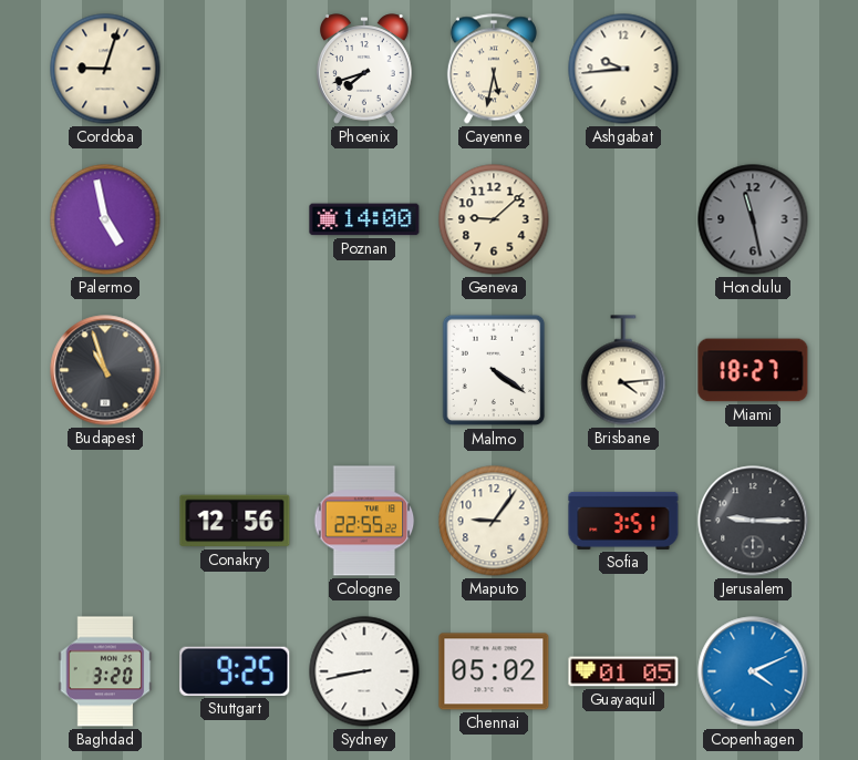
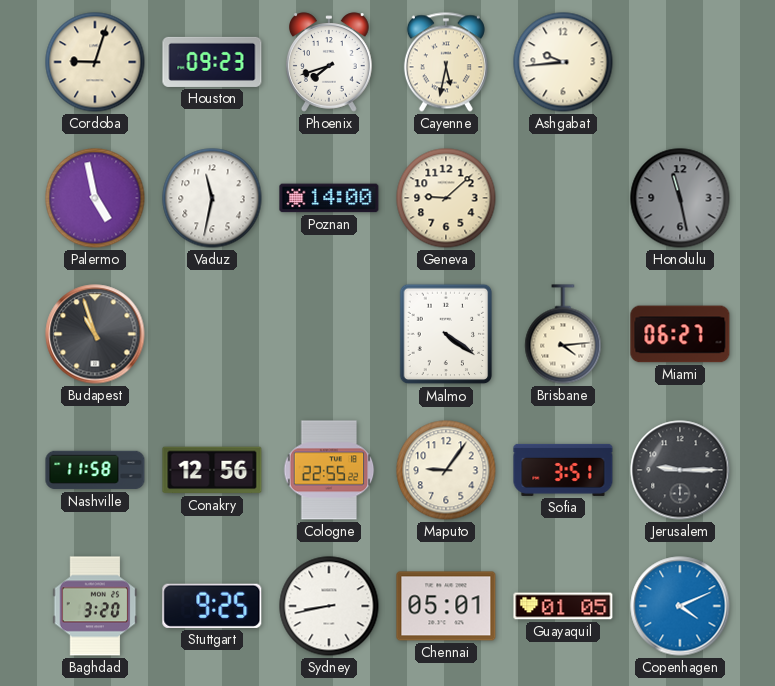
Houston: none -> 09:23 (212, 62)
Vaduz: none -> 11:32 (212, 198)
Miami: 18:27 -> 06:27 (680, 334)
Nashville: none -> 11:58 (95, 470)
Chennai: 05:02 -> 05:01 (446, 606)
